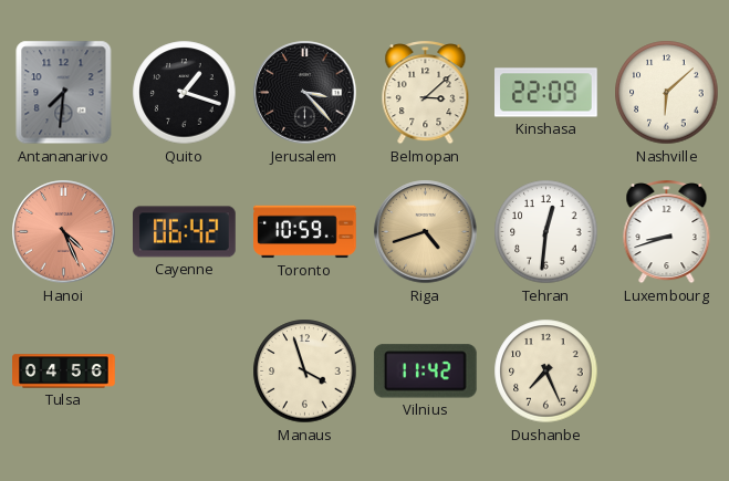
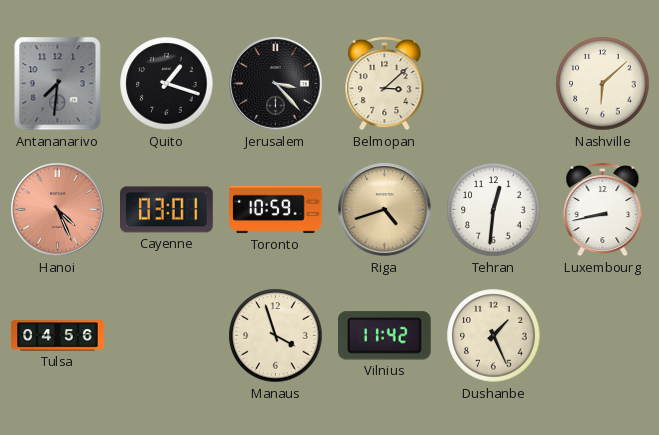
Kinshasa: 22:09 -> none (546, 93)
Cayenne: 06:42 -> 03:01 (167, 210)
Luxembourg: 8:42 -> 8:43 (603, 210)
Dushanbe: 7:26 -> 1:26 (494, 336)
